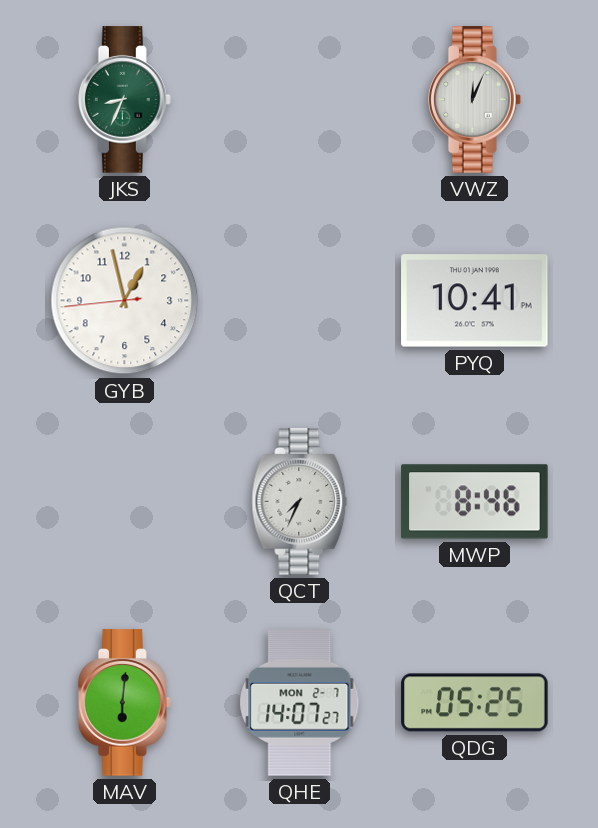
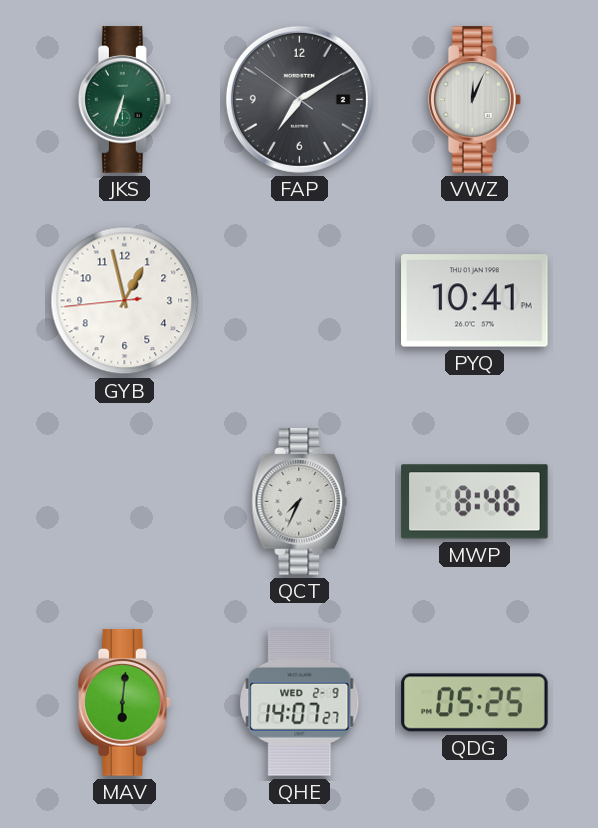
JKS: 8:34 -> 6:33 (124, 100)
FAP: none -> 7:09 (299, 99)
QHE date: MON 2-7 -> WED 2-9 (300, 703)
